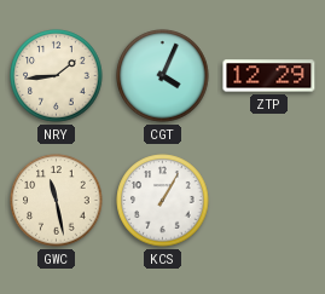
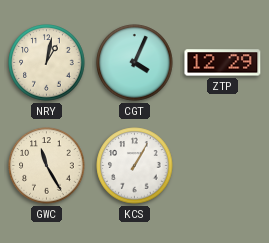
NRY: 1:44 -> 1:02 (47, 63)
GWC: 11:28 -> 11:25 (47, 166)
